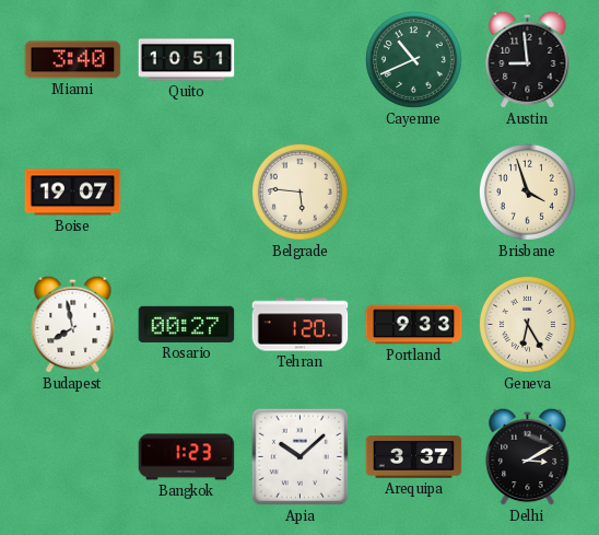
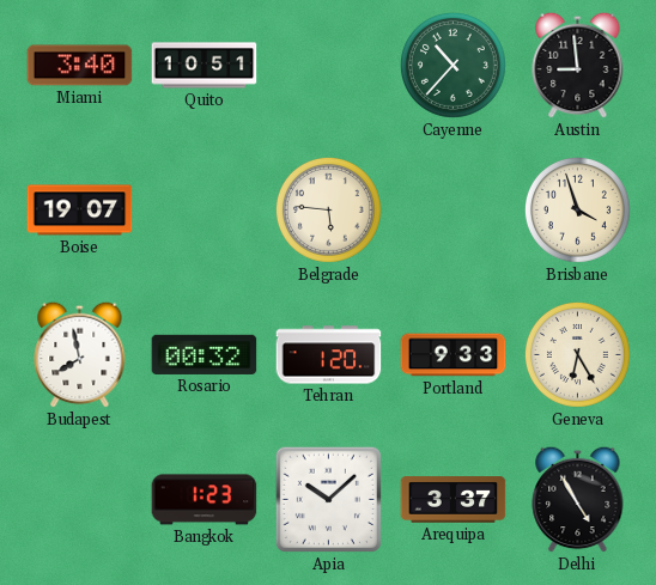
Cayenne: 10:41 -> 10:37 (452, 65)
Rosario: 00:27 -> 00:32 (205, 354)
Delhi: 3:10 -> 4:55 (578, 499)
